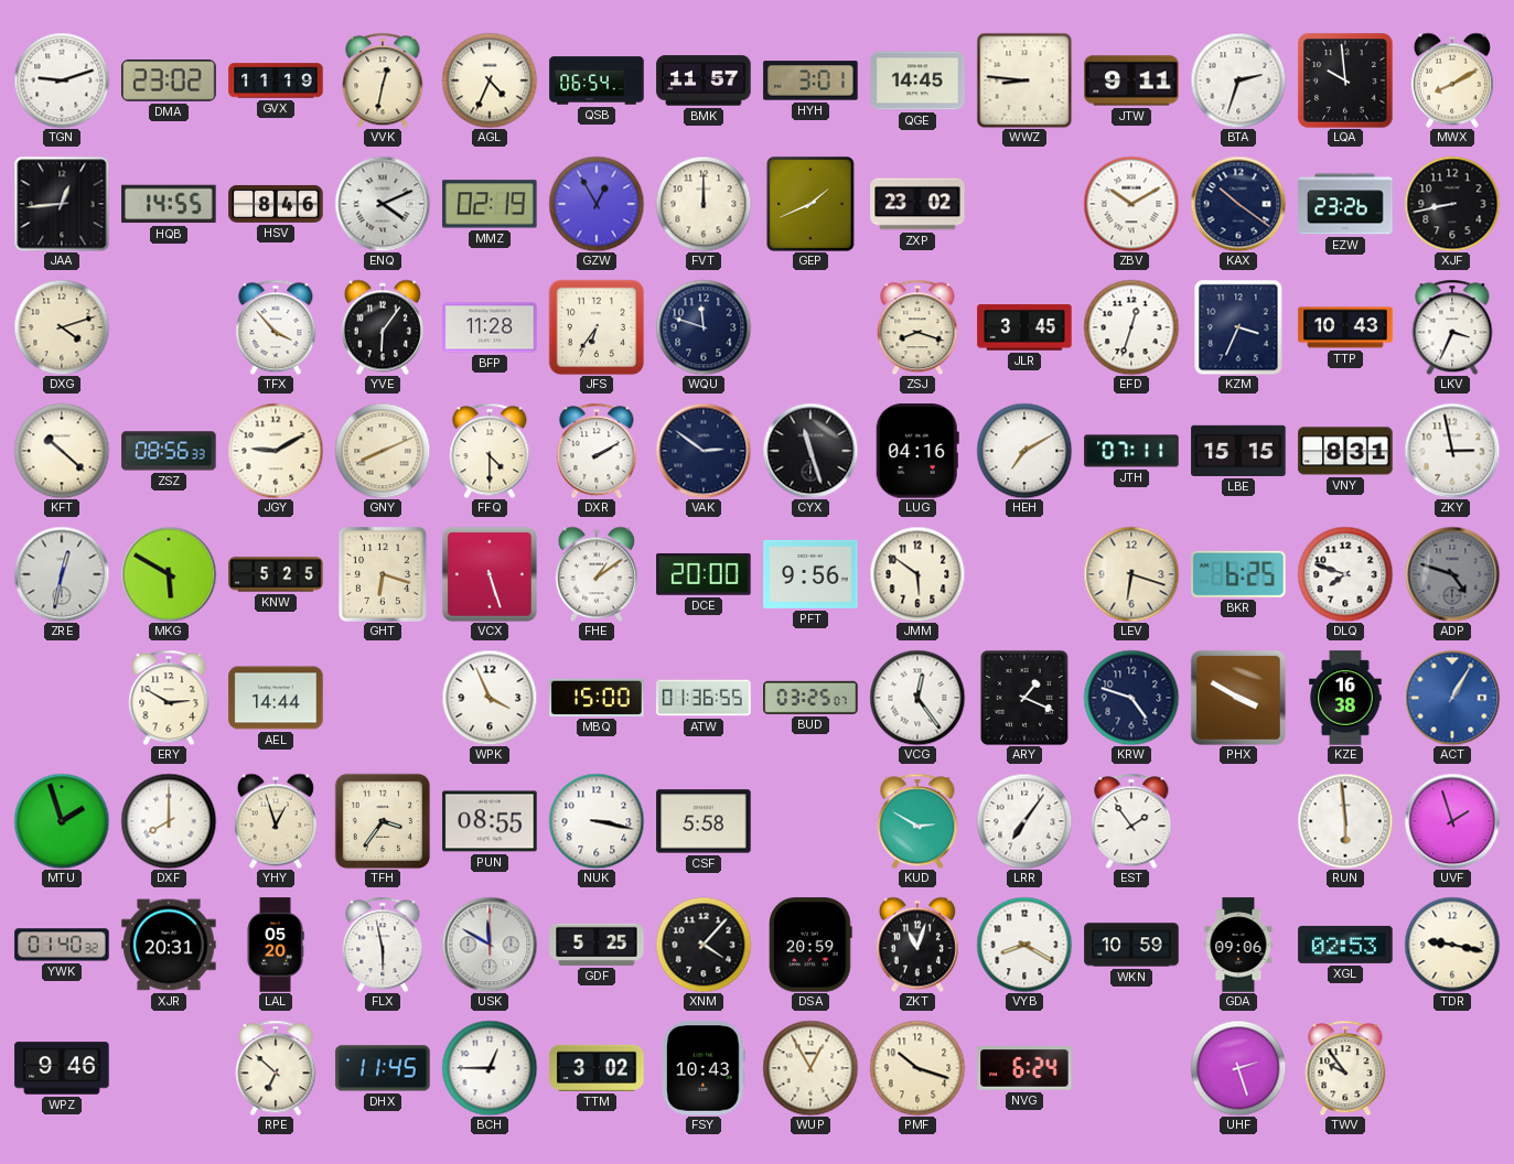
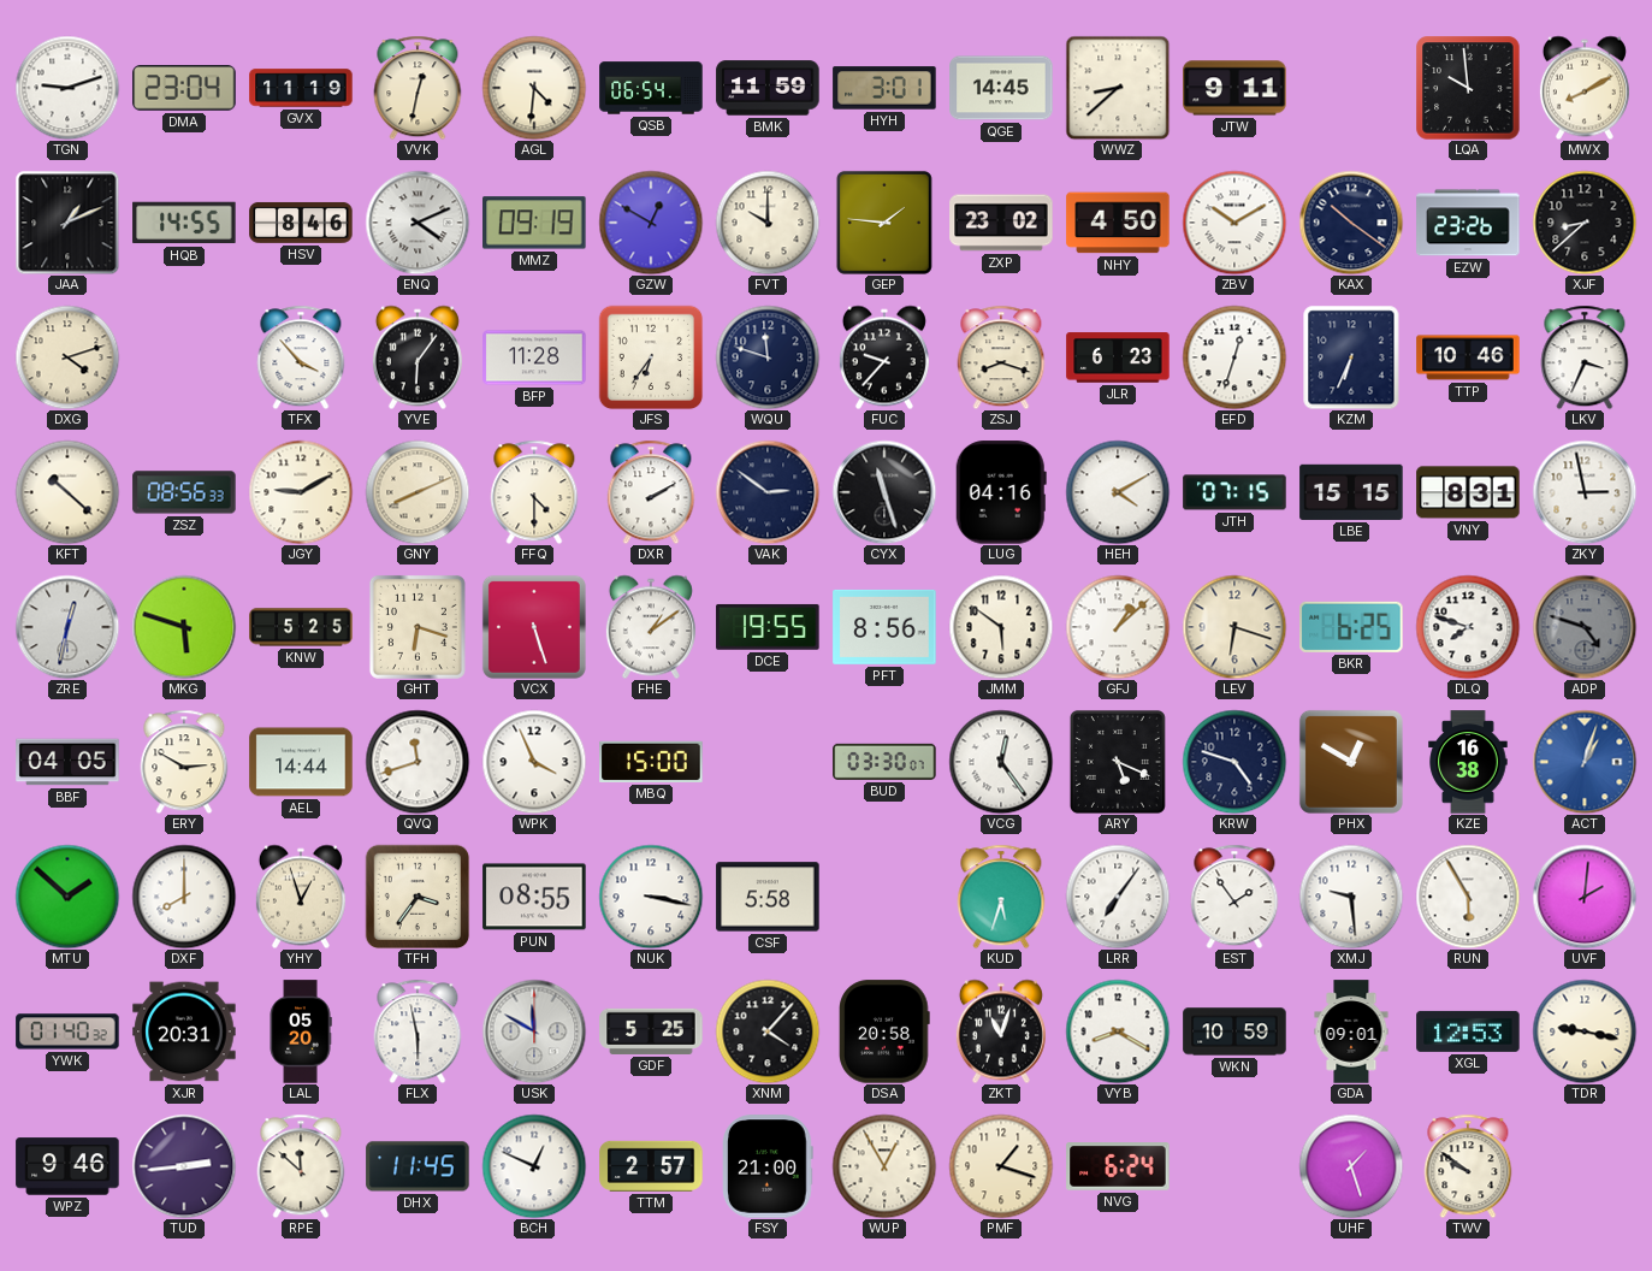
DMA: 23:02 -> 23:04 (184, 88)
AGL: 4:34 -> 4:31 (534, 88)
BMK: 11:57 -> 11:59 (768, 88)
WWZ: 8:46 -> 8:38 (1118, 88)
BTA: 2:33 -> none (1238, 80)
JAA: 12:44 -> 1:11 (67, 223)
MMZ: 02:19 -> 09:19 (534, 223)
GZW: 12:55 -> 12:50 (651, 223)
FVT: 12:00 -> 10:00 (768, 223)
GEP: 1:41 -> 1:46 (884, 223)
NHY: none -> 4:50 (1118, 223)
XJF: 8:43 -> 8:38 (1585, 223)
FUC: none -> 9:37 (884, 357)
JLR: 3:45 -> 6:23 (1118, 357)
KZM: 3:34 -> 6:34 (1351, 357)
TTP: 10:43 -> 10:46 (1468, 357)
HEH: 7:10 -> 4:10 (1118, 492)
JTH: 07:11 -> 07:15 (1234, 492)
MKG: 5:50 -> 5:48 (184, 627)
DCE: 20:00 -> 19:55 (768, 627)
PFT: 9:56 -> 8:56 (884, 627)
GFJ: none -> 1:08 (1118, 627)
BBF: none -> 04:05 (67, 762)
QVQ: none -> 11:42 (418, 762)
ATW: 01:36 -> none (704, 698)
BUD: 03:25 -> 03:30 (884, 762)
ARY: 1:19 -> 5:19 (1118, 762)
PHX: 3:50 -> 12:50 (1351, 762)
ACT: 1:05 -> 1:03 (1585, 762)
MTU: 1:57 -> 1:52 (67, 897)
KUD: 2:50 -> 5:33 (1001, 897)
XMJ: none -> 9:29 (1351, 897)
RUN: 5:59 -> 5:55 (1468, 897)
UVF: 1:57 -> 2:01 (1585, 897)
DSA: 20:59 -> 20:58 (884, 1031)
GDA: 09:06 -> 09:01 (1351, 1031)
XGL: 02:53 -> 12:53 (1468, 1031)
TUD: none -> 2:44 (184, 1166)
RPE: 6:52 -> 11:52 (301, 1166)
BCH: 12:45 -> 12:49 (534, 1166)
TTM: 3:02 -> 2:57 (651, 1166)
FSY: 10:43 -> 21:00 (769, 1166)
PMF: 10:18 -> 1:18 (1001, 1166)
UHF: 2:27 -> 1:27 (1351, 1166)
TWV: 9:54 -> 9:51 (1468, 1166)
